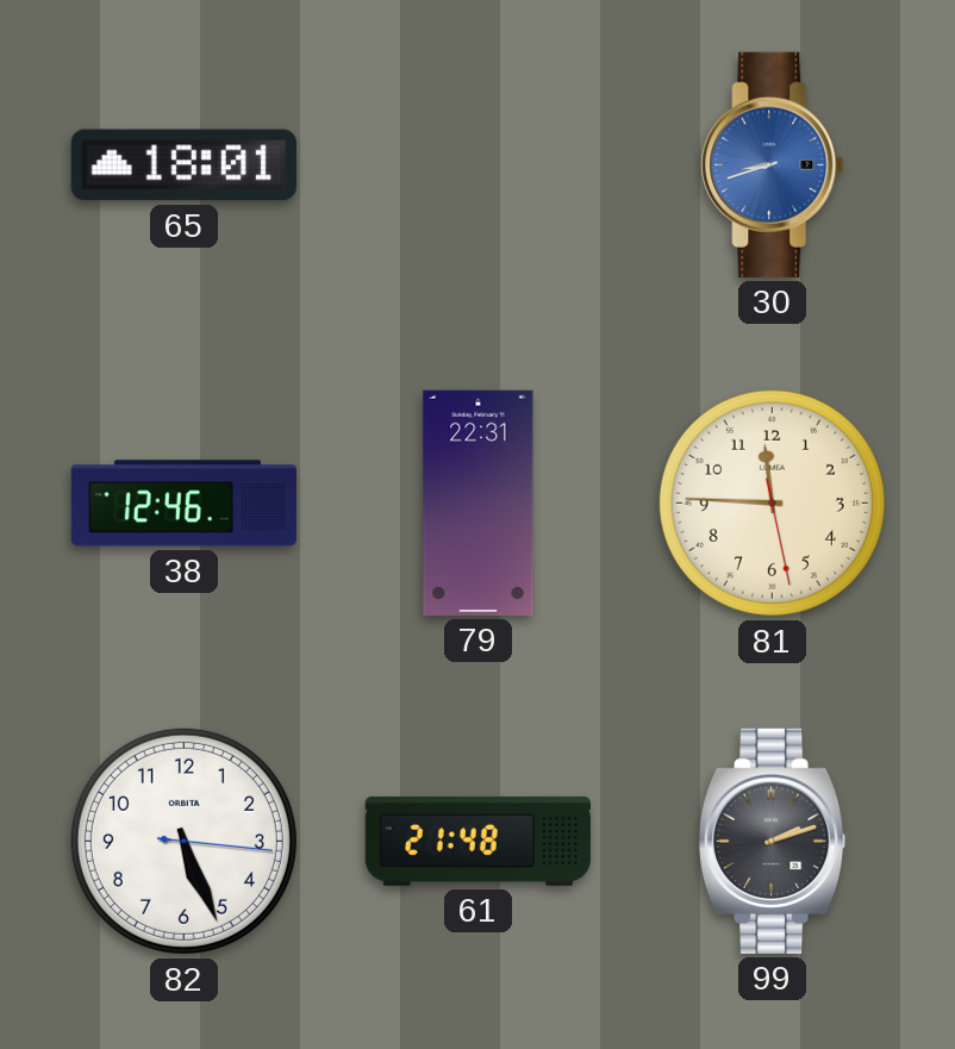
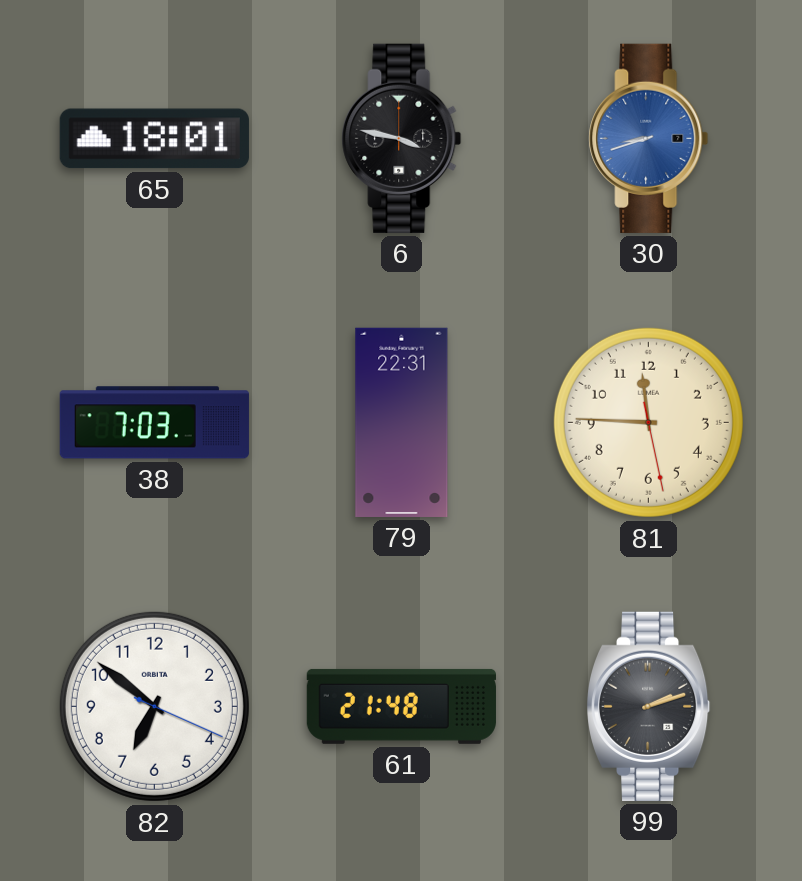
6: none -> 3:47 (402, 138)
38: 12:46 -> 7:03 (154, 423)
82: 5:26 -> 6:51 (154, 706)
